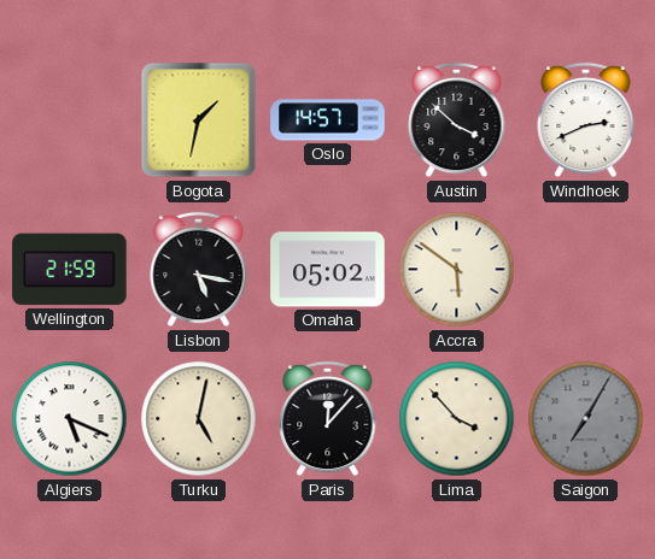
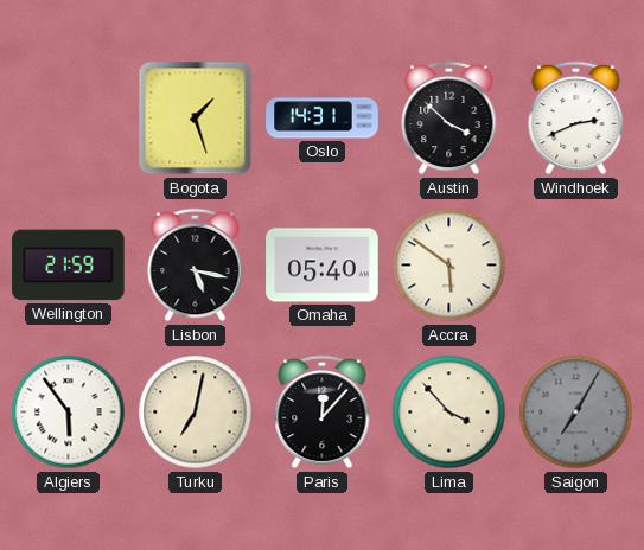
Bogota: 1:32 -> 1:27 (196, 119)
Oslo: 14:57 -> 14:31 (323, 119)
Omaha: 05:02 -> 05:40 (323, 266)
Algiers: 5:19 -> 5:54 (69, 412)
Turku: 5:02 -> 7:02 (196, 412)
